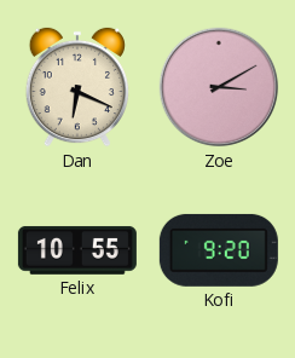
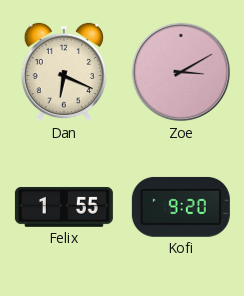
Felix: 10:55 -> 1:55 (64, 207)
